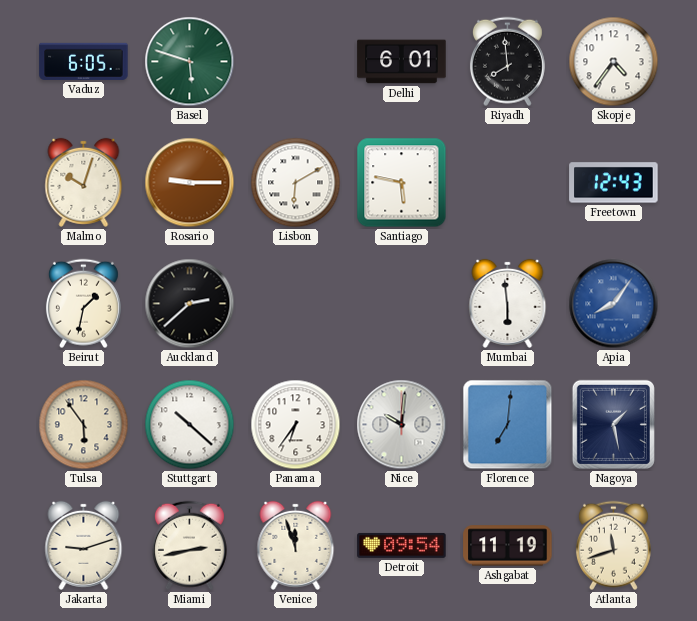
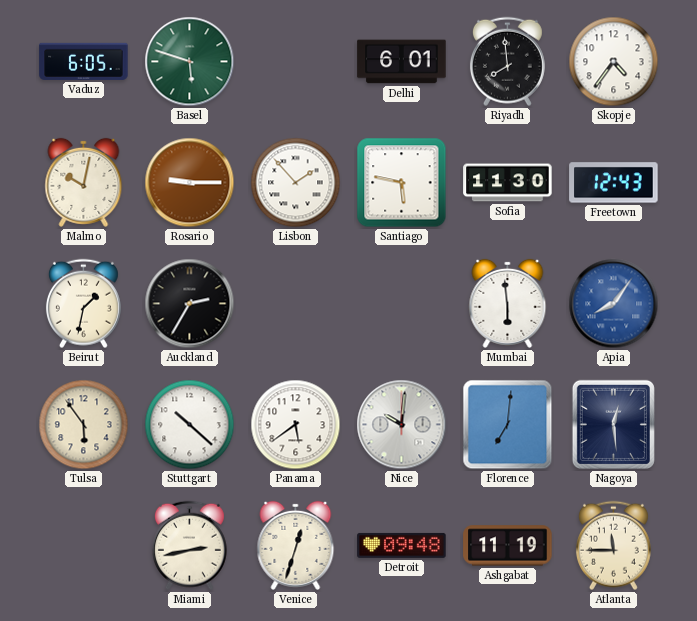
Malmo: 10:03 -> 10:02 (84, 182)
Lisbon: 6:10 -> 1:53 (296, 183)
Sofia: none -> 11:30 (508, 183)
Auckland: 2:38 -> 2:35 (190, 304)
Panama: 6:36 -> 5:39 (296, 425)
Nagoya: 1:28 -> 12:29 (613, 424)
Jakarta: 9:12 -> none (84, 545)
Venice: 11:57 -> 12:33 (296, 545)
Detroit: 09:54 -> 09:48 (402, 545)
Atlanta: 11:42 -> 11:45 (613, 546)
